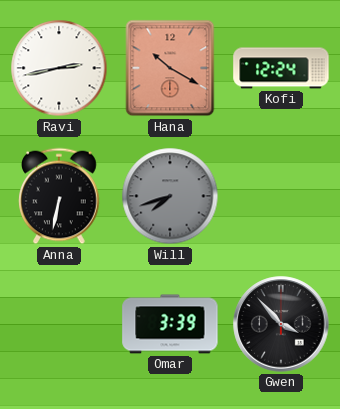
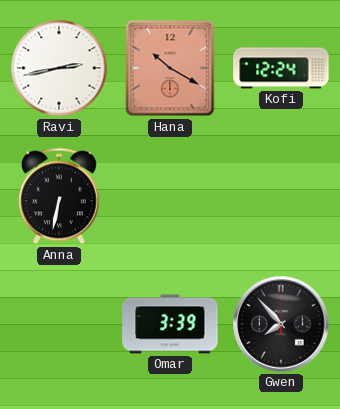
Will: 7:42 -> none (170, 196)
Gwen: 3:53 -> 7:53 (281, 324)
